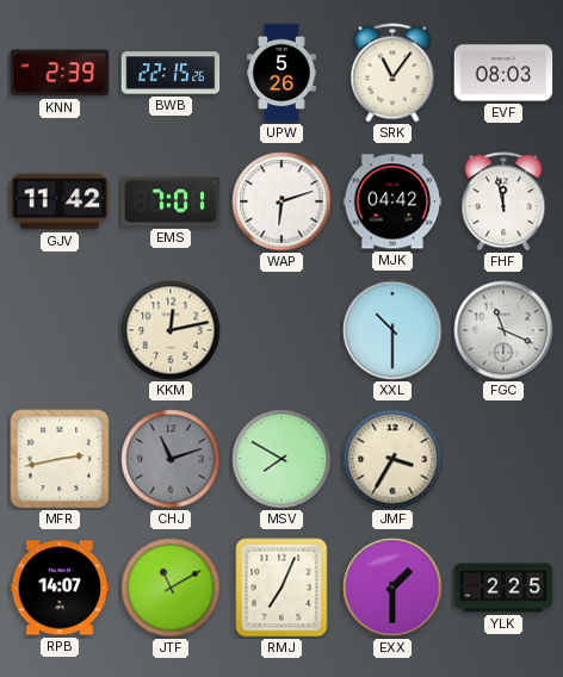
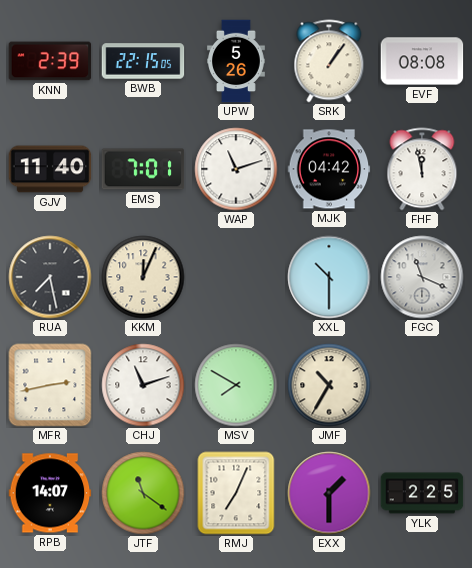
BWB: 22:15:26 -> 22:15:05 (143, 61)
SRK: 11:06 -> 1:06 (329, 61)
EVF: 08:03 -> 08:08 (422, 61)
GJV: 11:42 -> 11:40 (50, 169)
WAP: 6:12 -> 11:12 (236, 169)
RUA: none -> 7:28 (50, 277)
KKM: 12:13 -> 12:04 (143, 277)
CHJ dial: grey -> white (143, 385)
JMF: 3:35 -> 10:35 (329, 385)
JTF: 11:10 -> 11:21 (143, 493)
